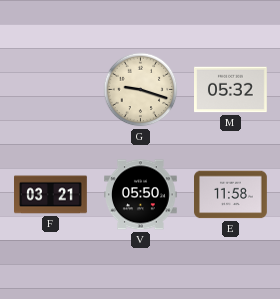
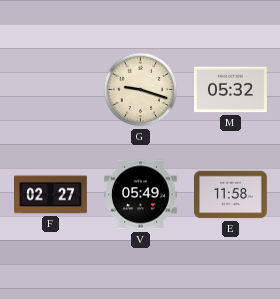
F: 03:21 -> 02:27 (51, 195)
V: 05:50 -> 05:49 (141, 195)
